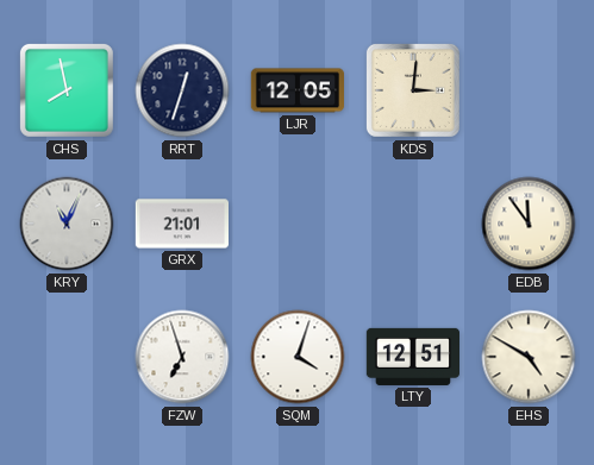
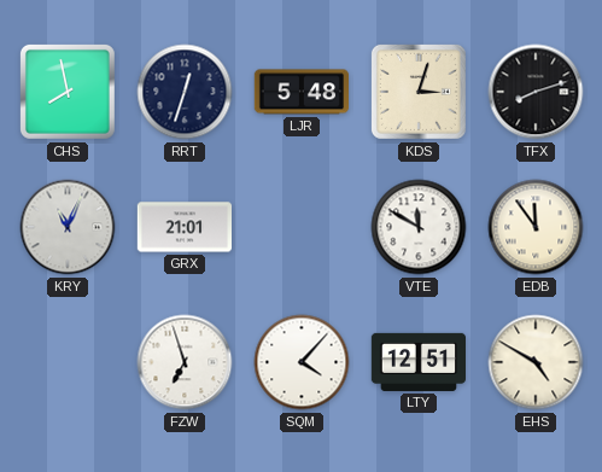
LJR: 12:05 -> 5:48 (300, 92)
KDS: 3:01 -> 3:03 (419, 92)
TFX: none -> 8:12 (536, 92)
VTE: none -> 11:50 (419, 227)
SQM: 4:03 -> 4:07 (302, 362)
